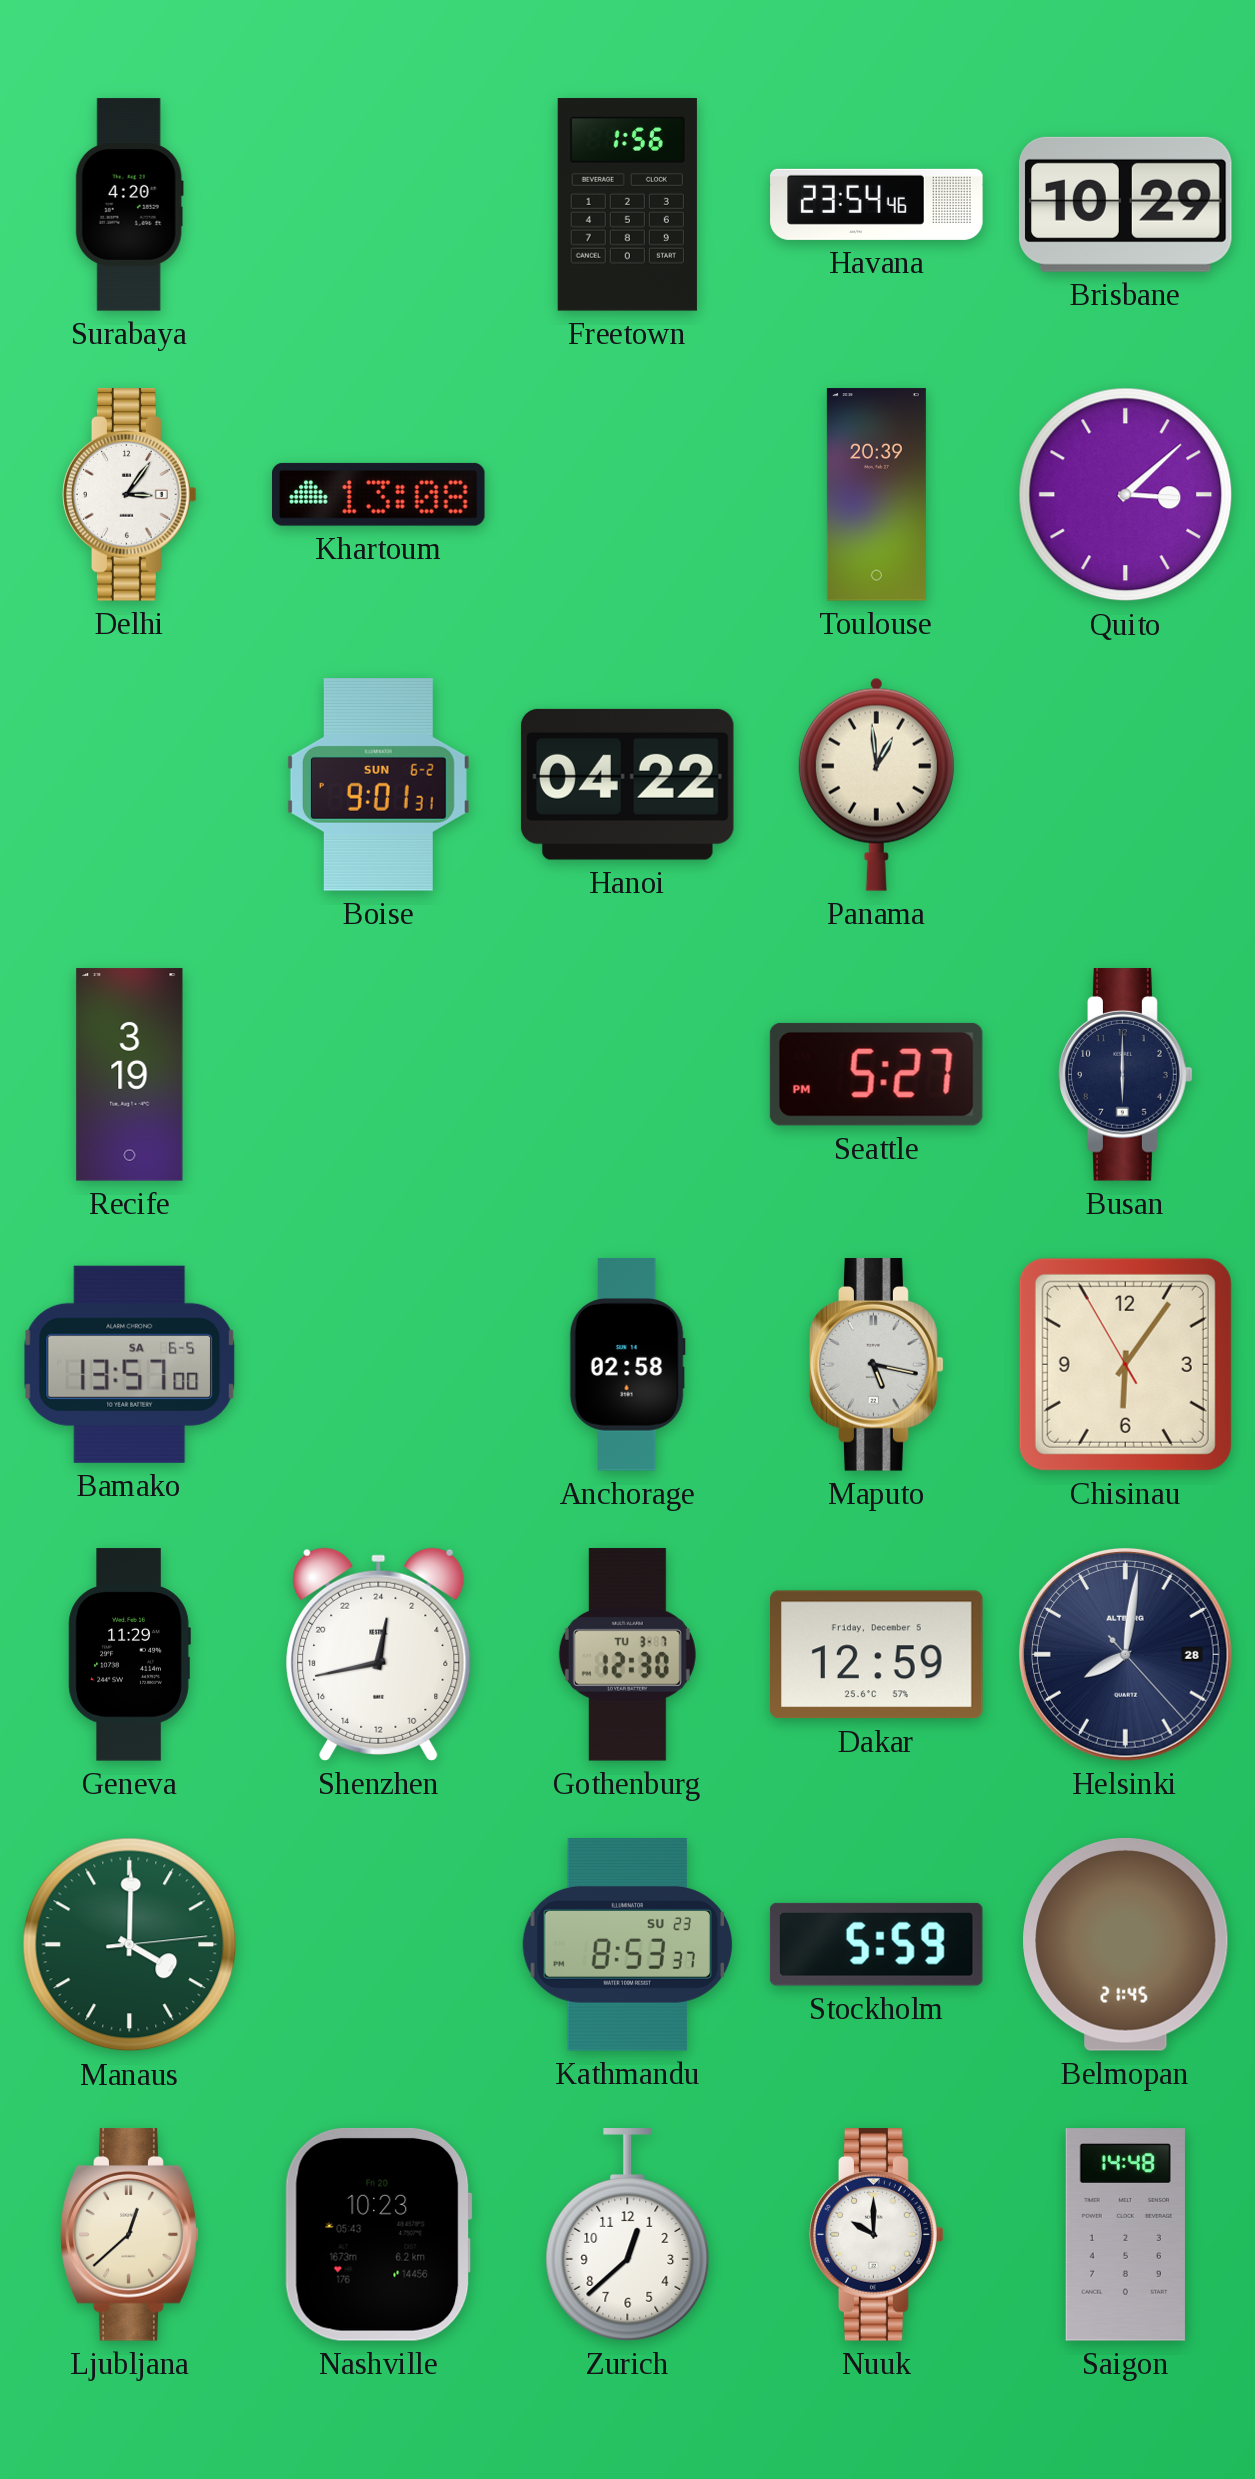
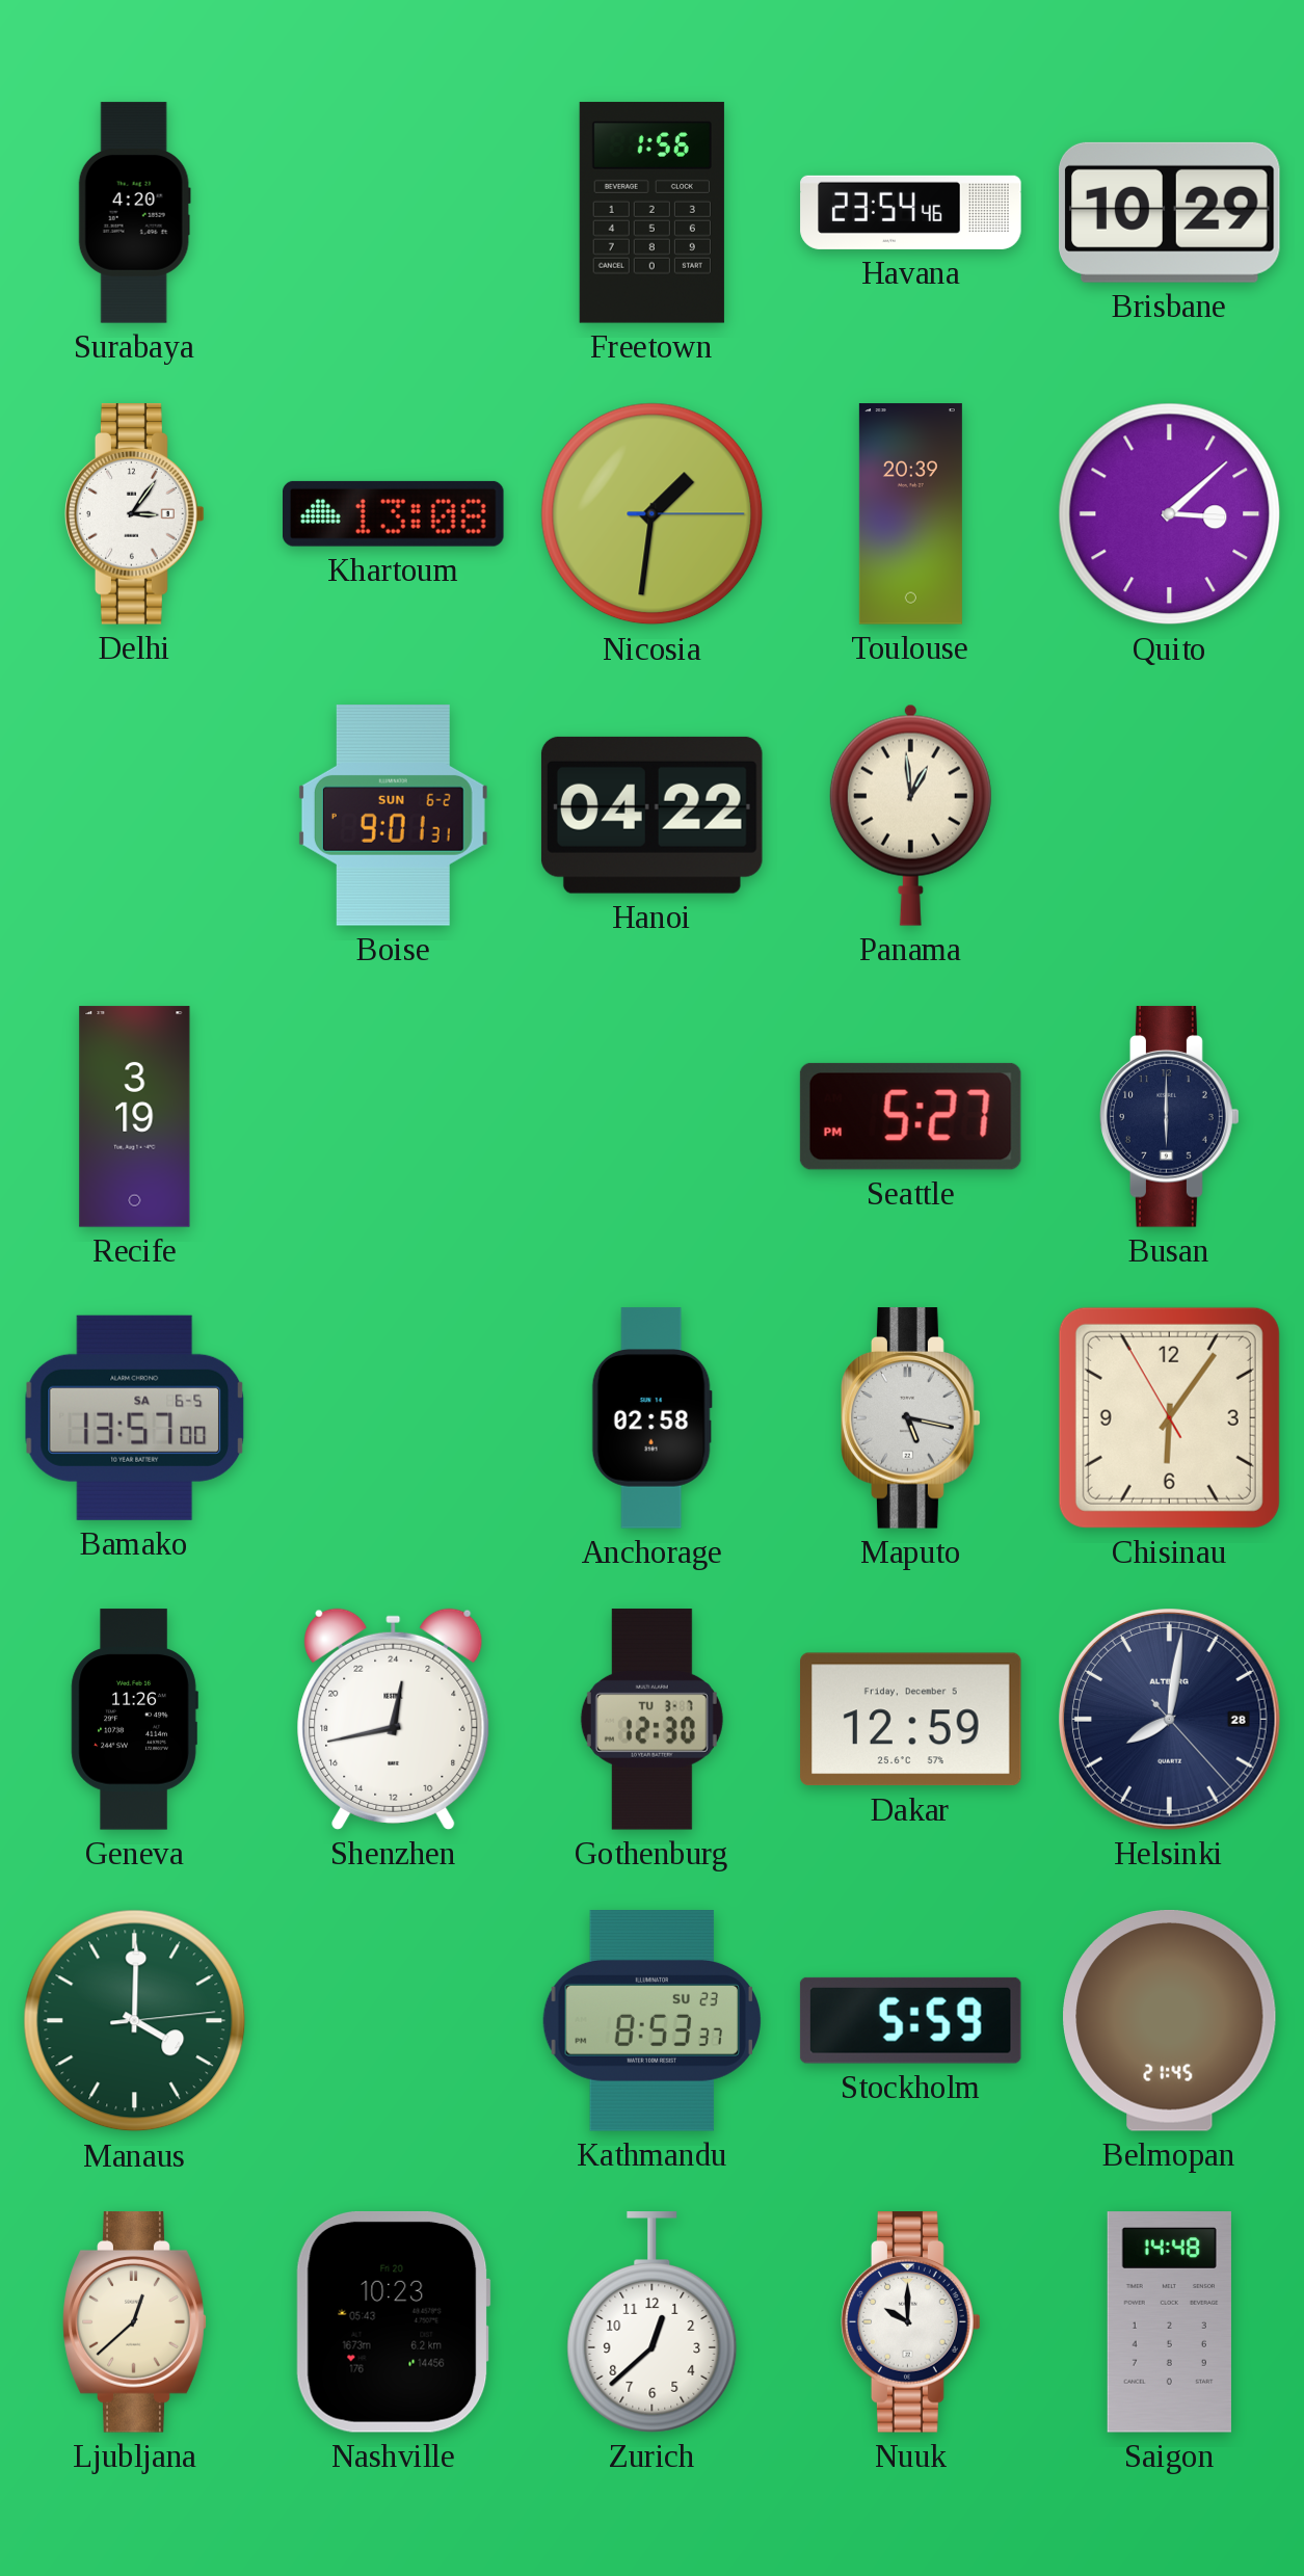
Nicosia: none -> 1:31 (653, 514)
Geneva: 11:29 -> 11:26 (134, 1720)
